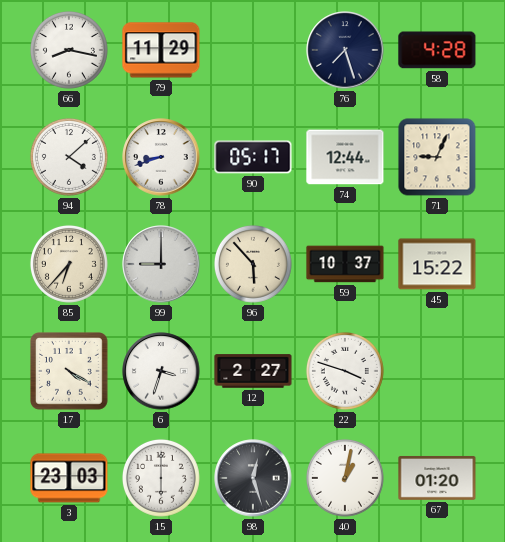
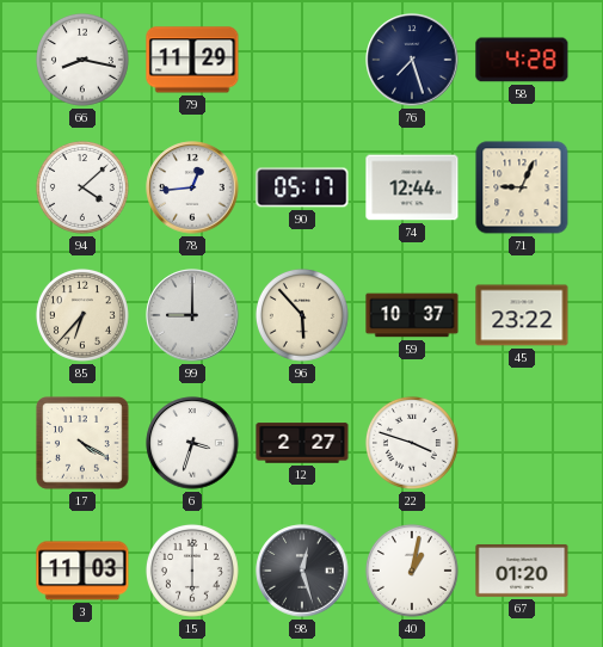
78: 8:42 -> 12:44 (192, 187)
45: 15:22 -> 23:22 (522, 315)
3: 23:03 -> 11:03 (82, 571)
